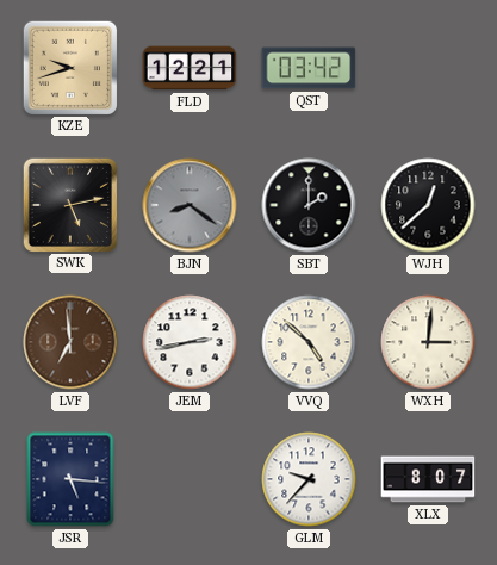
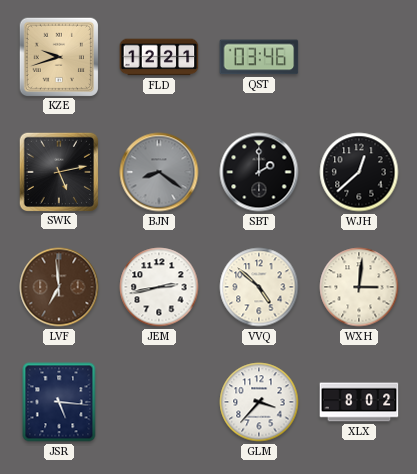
QST: 03:42 -> 03:46 (259, 57)
GLM: 9:37 -> 3:37 (259, 402)
XLX: 8:07 -> 8:02 (359, 402)
